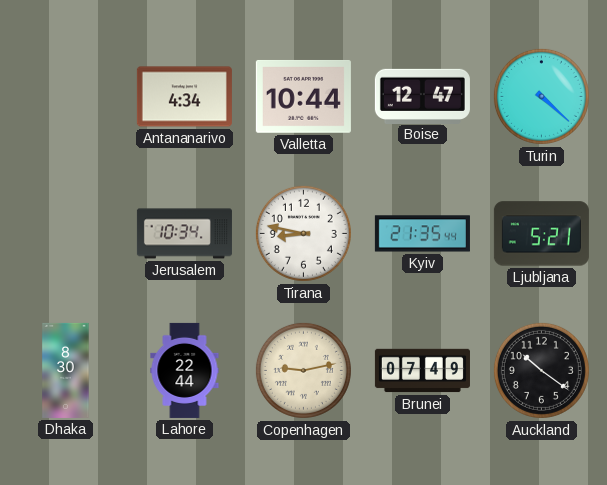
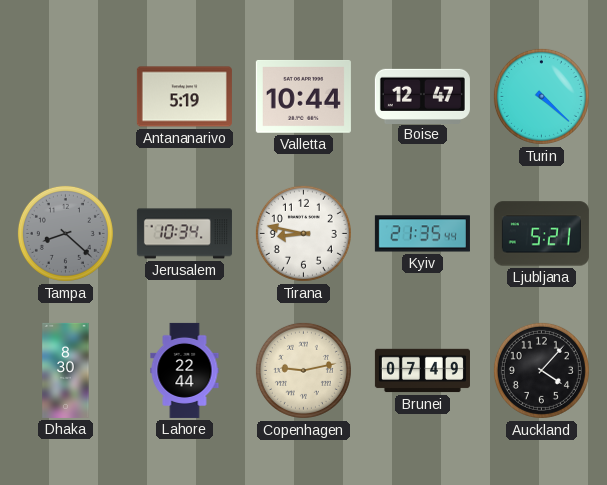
Antananarivo: 4:34 -> 5:19 (184, 97)
Tampa: none -> 8:22 (65, 233)
Auckland: 10:21 -> 4:07 (541, 370)
